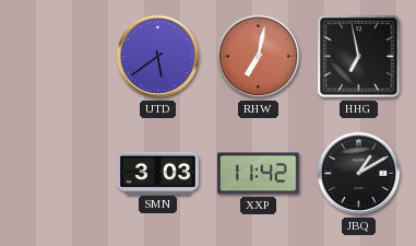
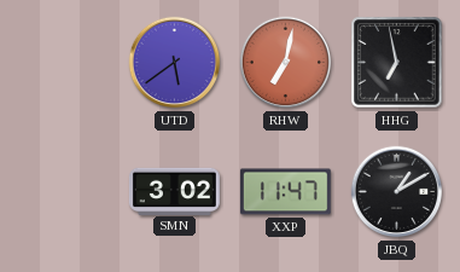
SMN: 3:03 -> 3:02 (174, 191)
XXP: 11:42 -> 11:47 (285, 192)
